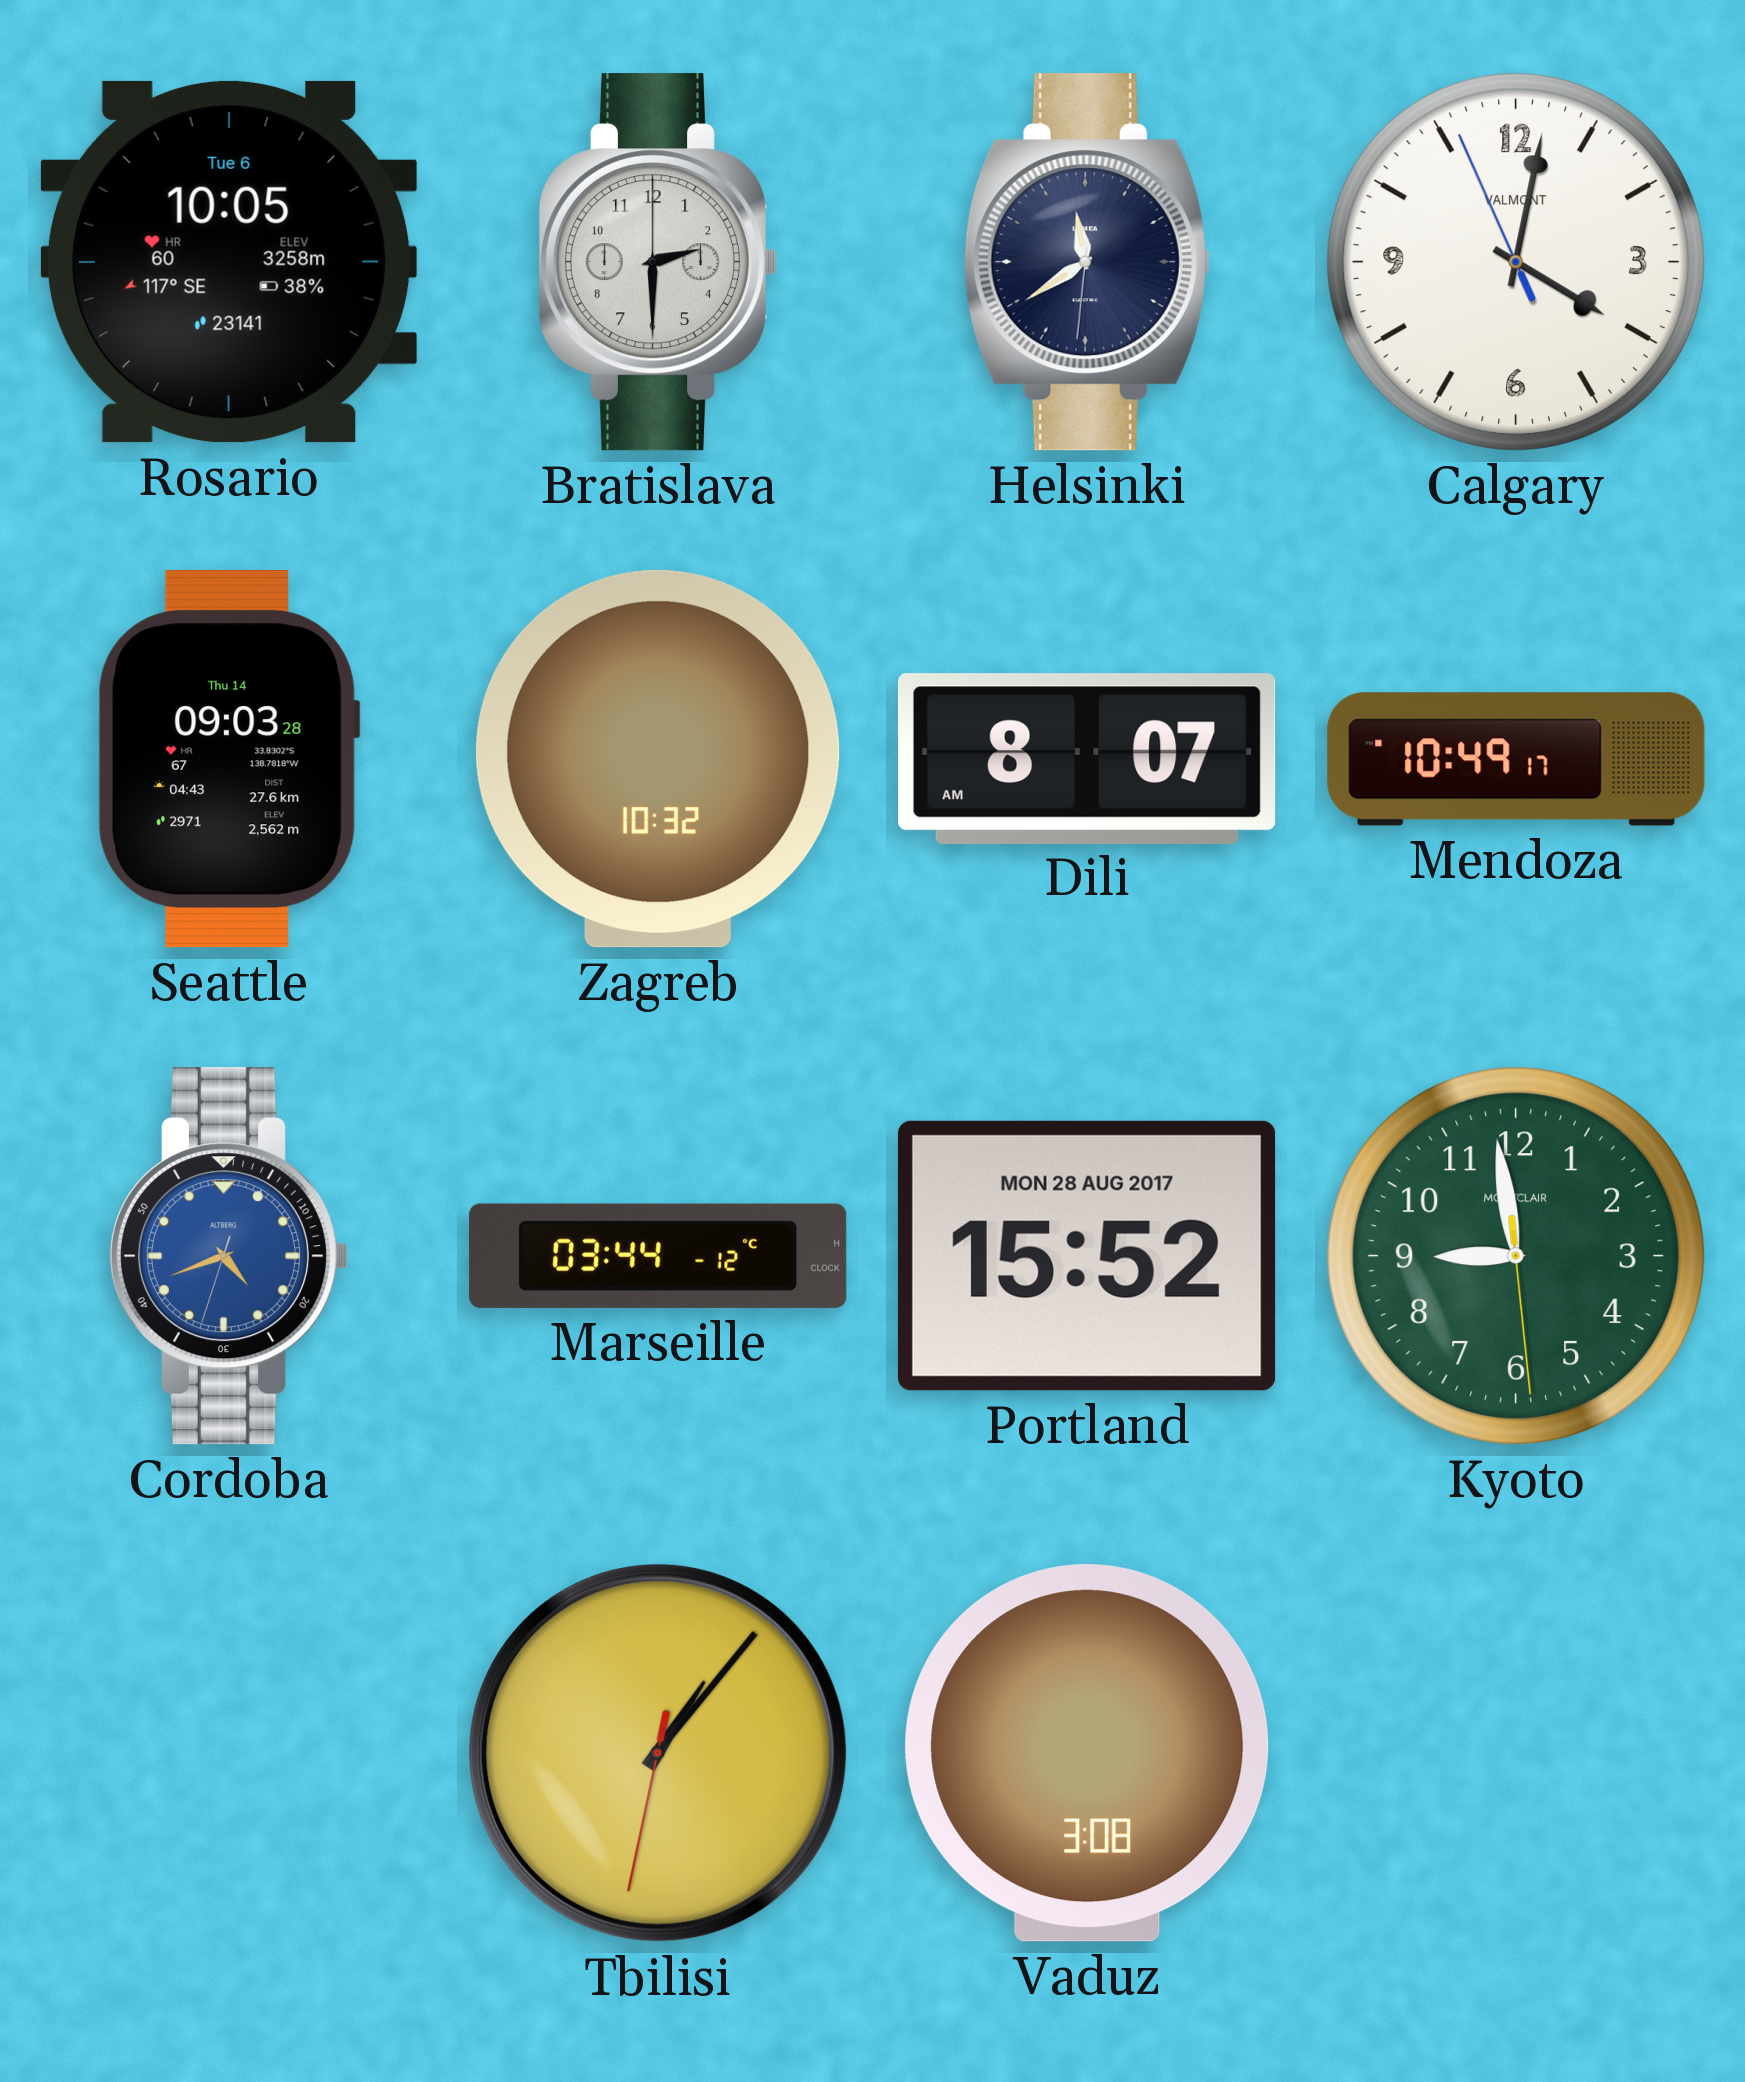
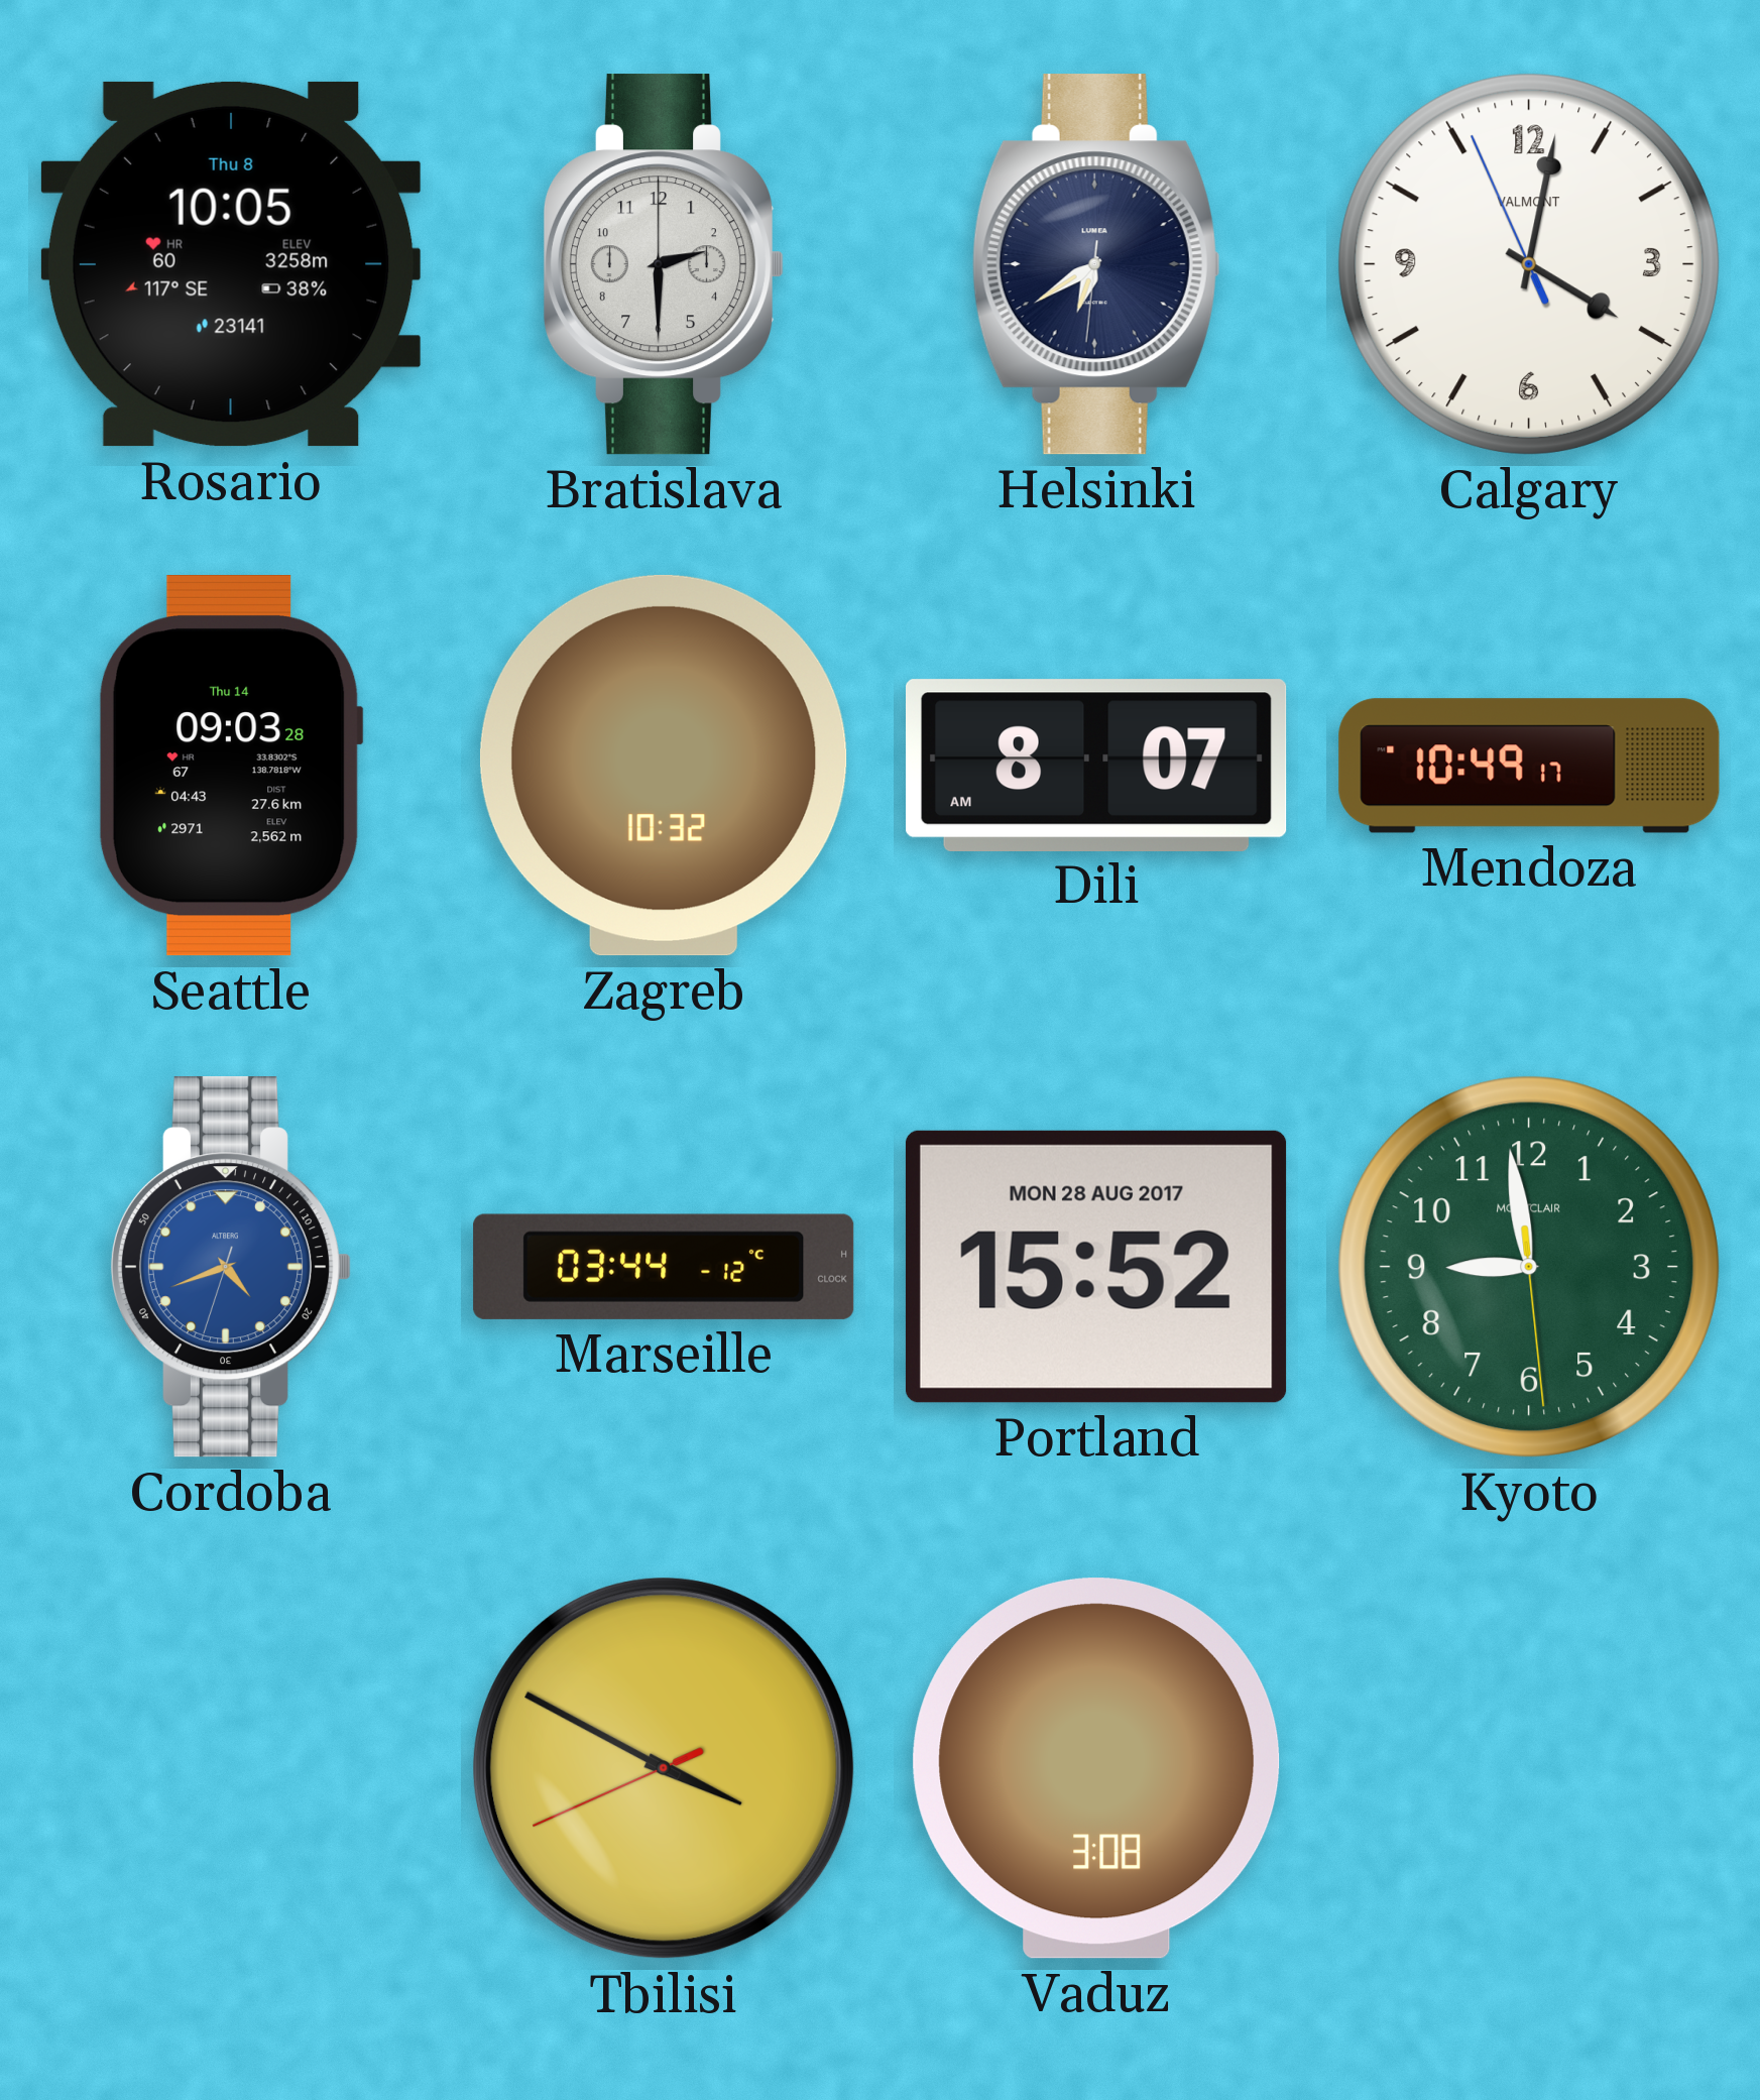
Rosario date: Tue 6 -> Thu 8 (231, 264)
Helsinki: 11:39 -> 6:39 (1096, 264)
Tbilisi: 1:06 -> 3:49 (664, 1768)
